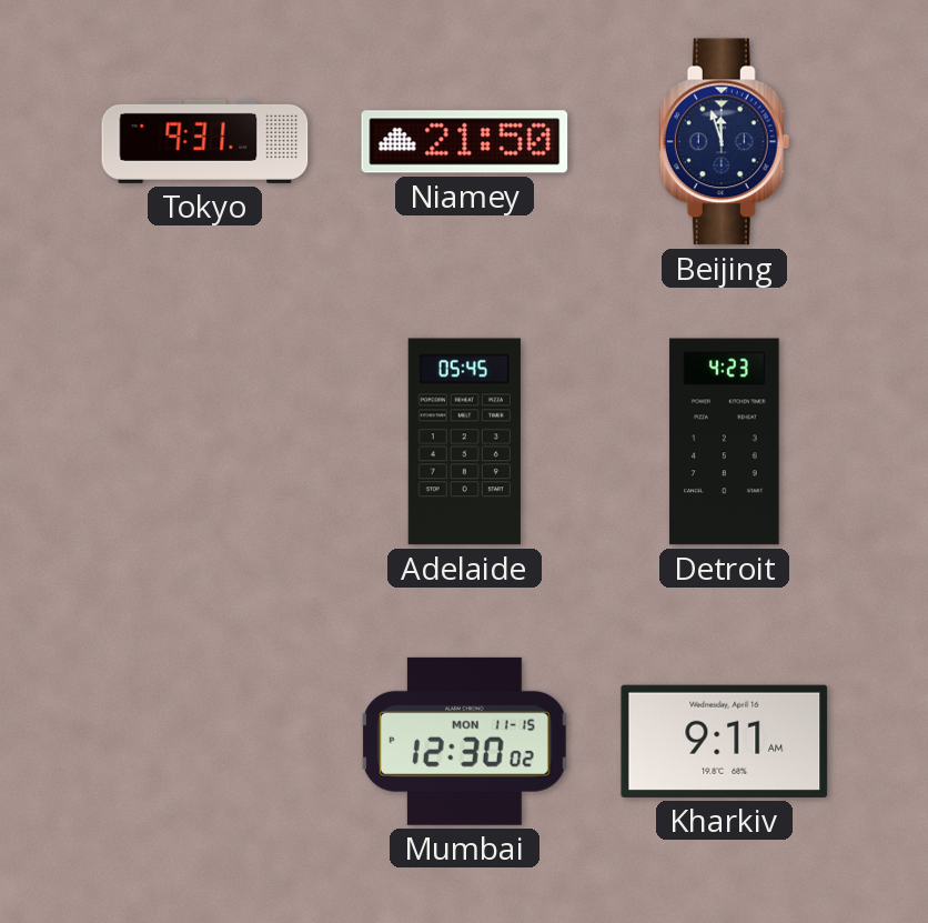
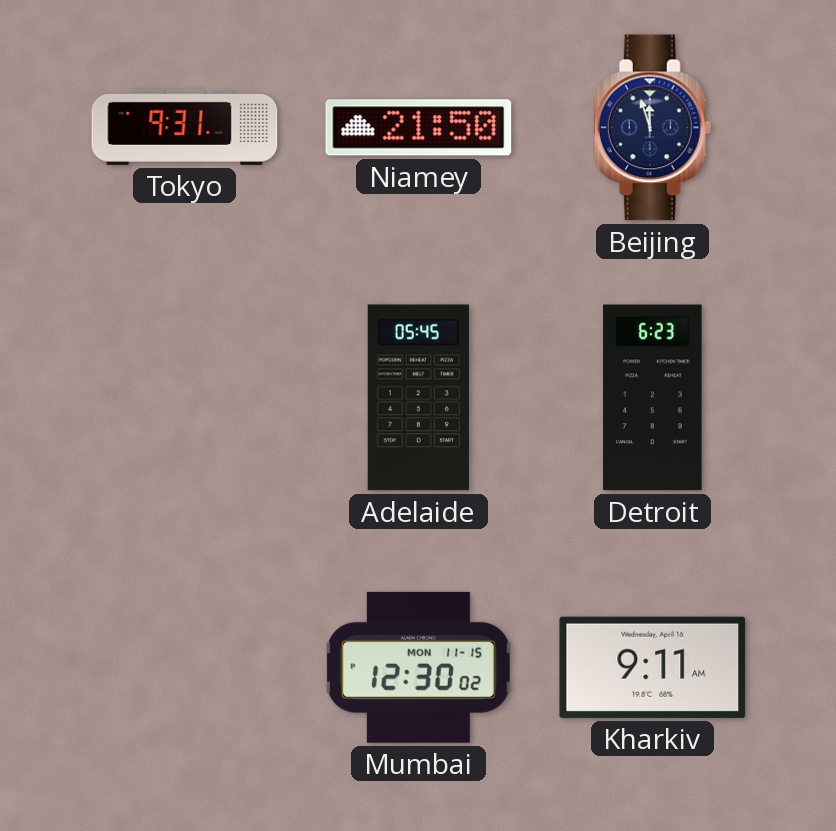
Detroit: 4:23 -> 6:23 (653, 398)
